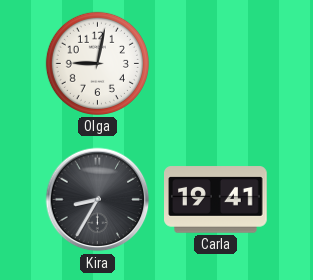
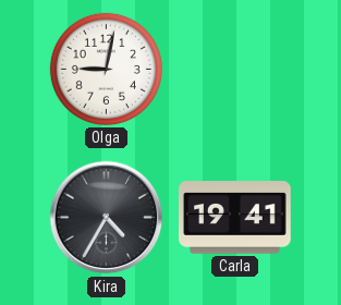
Kira: 8:35 -> 4:35 (107, 218)
